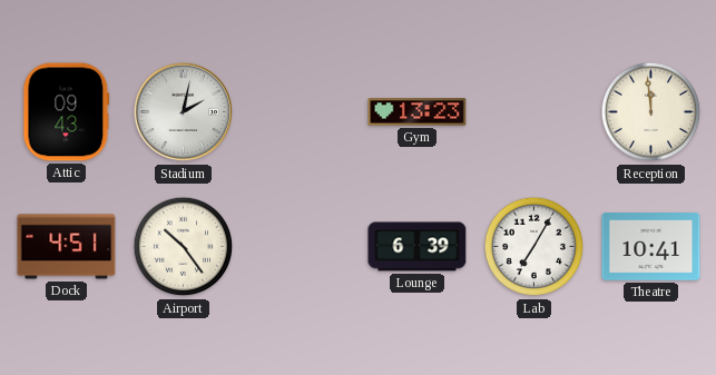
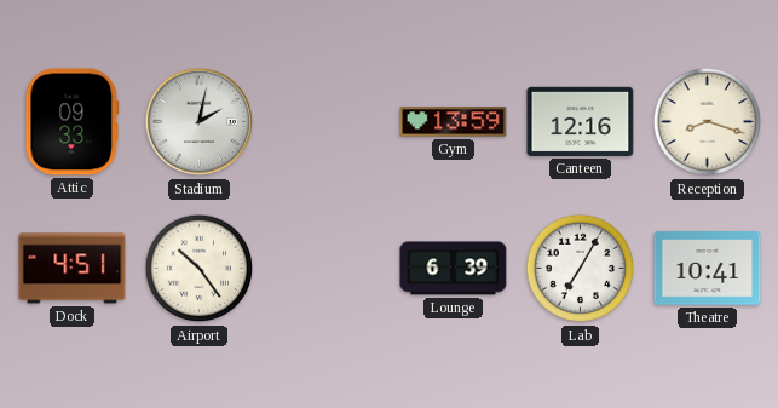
Attic: 09:43 -> 09:33 (73, 122)
Gym: 13:23 -> 13:59 (454, 122)
Canteen: none -> 12:16 (581, 121)
Reception: 11:59 -> 8:18 (708, 122)
